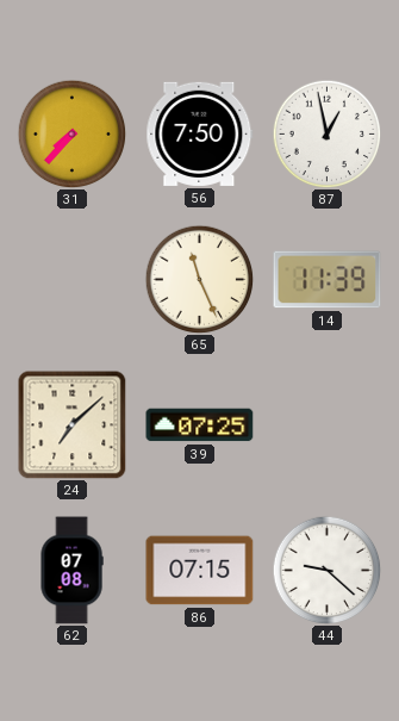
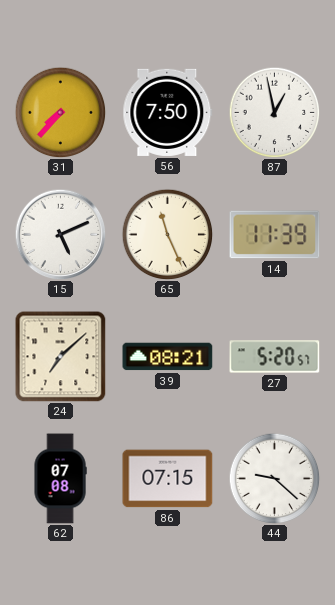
15: none -> 5:11 (60, 234)
39: 07:25 -> 08:21 (168, 357)
27: none -> 5:20 (275, 357)
